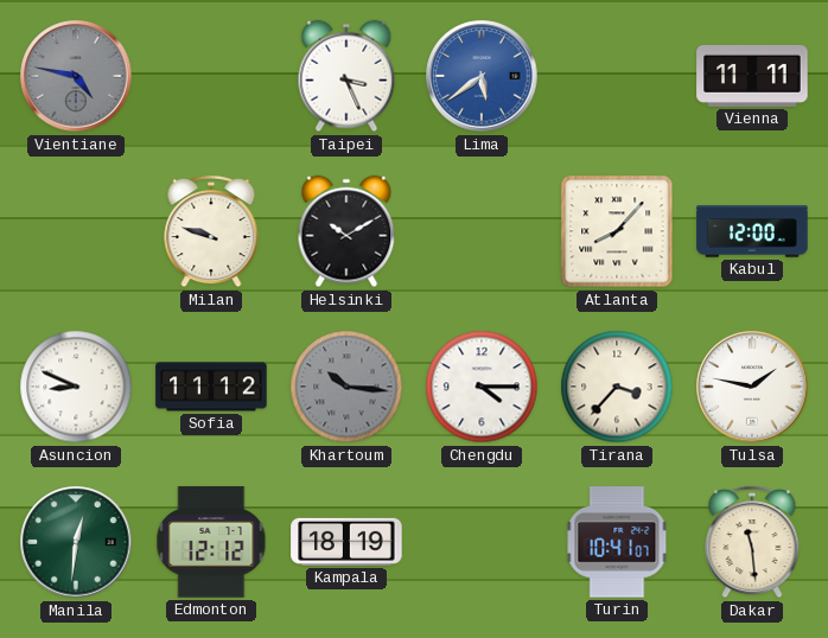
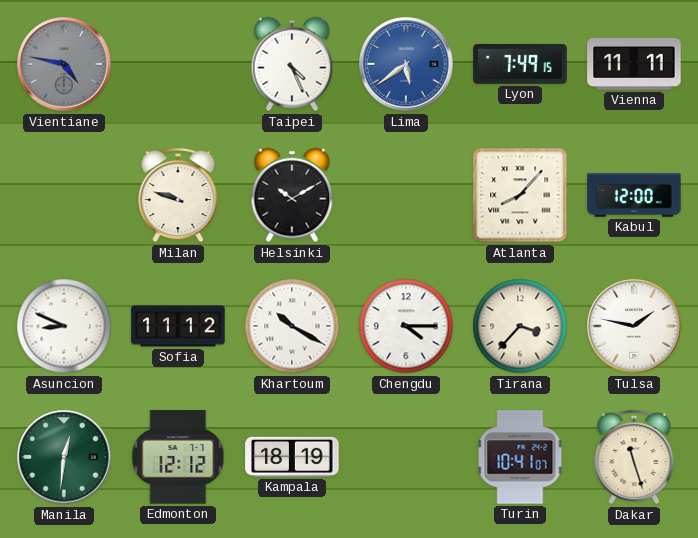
Taipei: 3:26 -> 4:26 (292, 64)
Lyon: none -> 7:49 (520, 64)
Khartoum: 10:16 -> 10:20 (292, 326)
Khartoum dial: grey -> white (292, 326)
Dakar: 11:29 -> 11:27 (634, 457)
